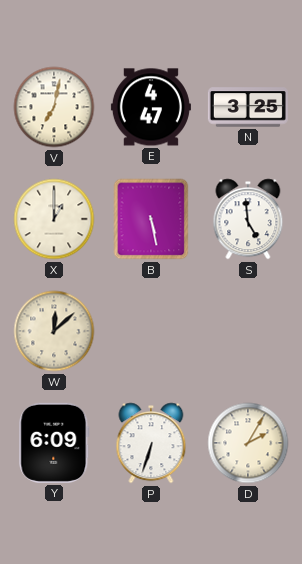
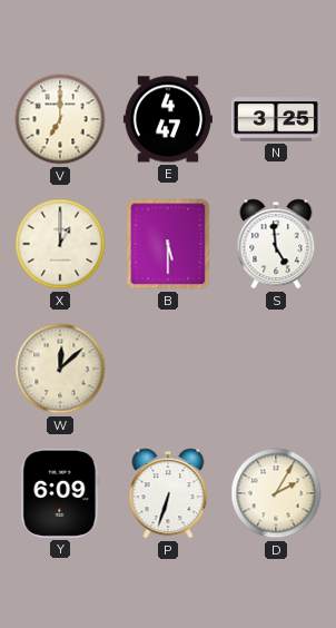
V: 7:02 -> 7:00 (60, 119)
B: 5:28 -> 5:30 (168, 244)
